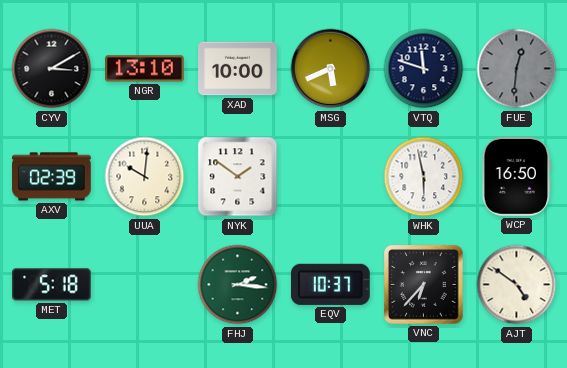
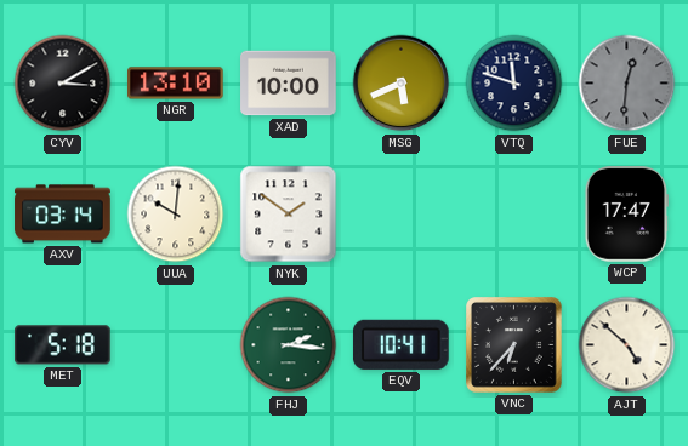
AXV: 02:39 -> 03:14 (63, 215)
WHK: 5:58 -> none (424, 177)
WCP: 16:50 -> 17:47 (627, 215)
EQV: 10:37 -> 10:41 (400, 344)
AJT: 4:51 -> 4:52 (627, 345)
